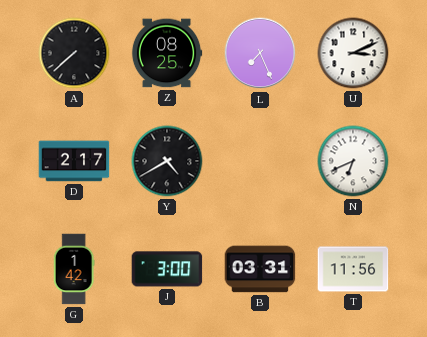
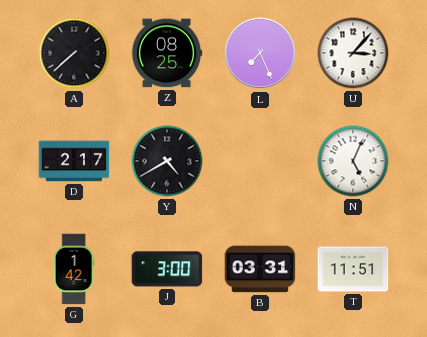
U: 3:11 -> 3:07 (353, 53)
N: 6:41 -> 5:04 (353, 161)
T: 11:56 -> 11:51 (353, 269)
